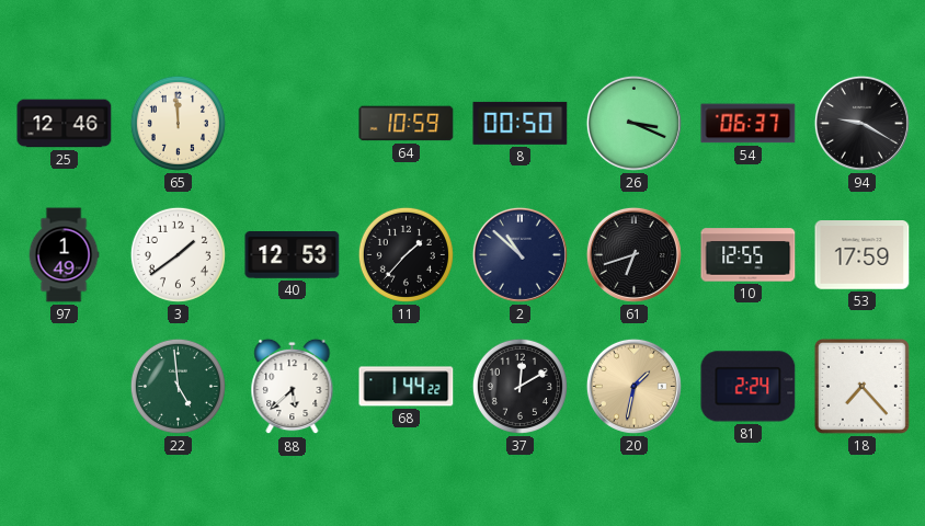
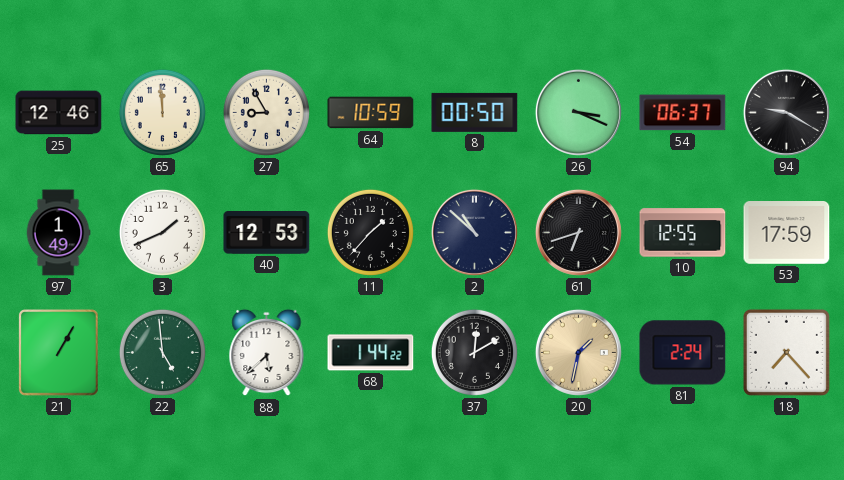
27: none -> 8:55 (266, 112)
3: 1:39 -> 1:41 (162, 232)
21: none -> 1:05 (59, 353)
